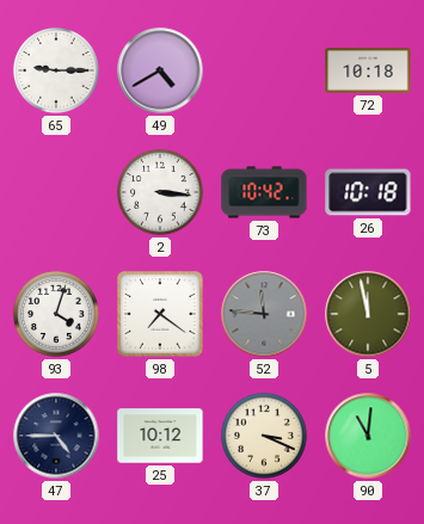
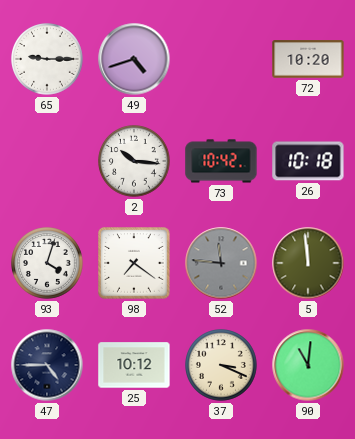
49: 4:40 -> 4:42 (134, 59)
72: 10:18 -> 10:20 (308, 59)
2: 3:16 -> 10:16 (135, 162)
5: 11:58 -> 11:59 (308, 263)
